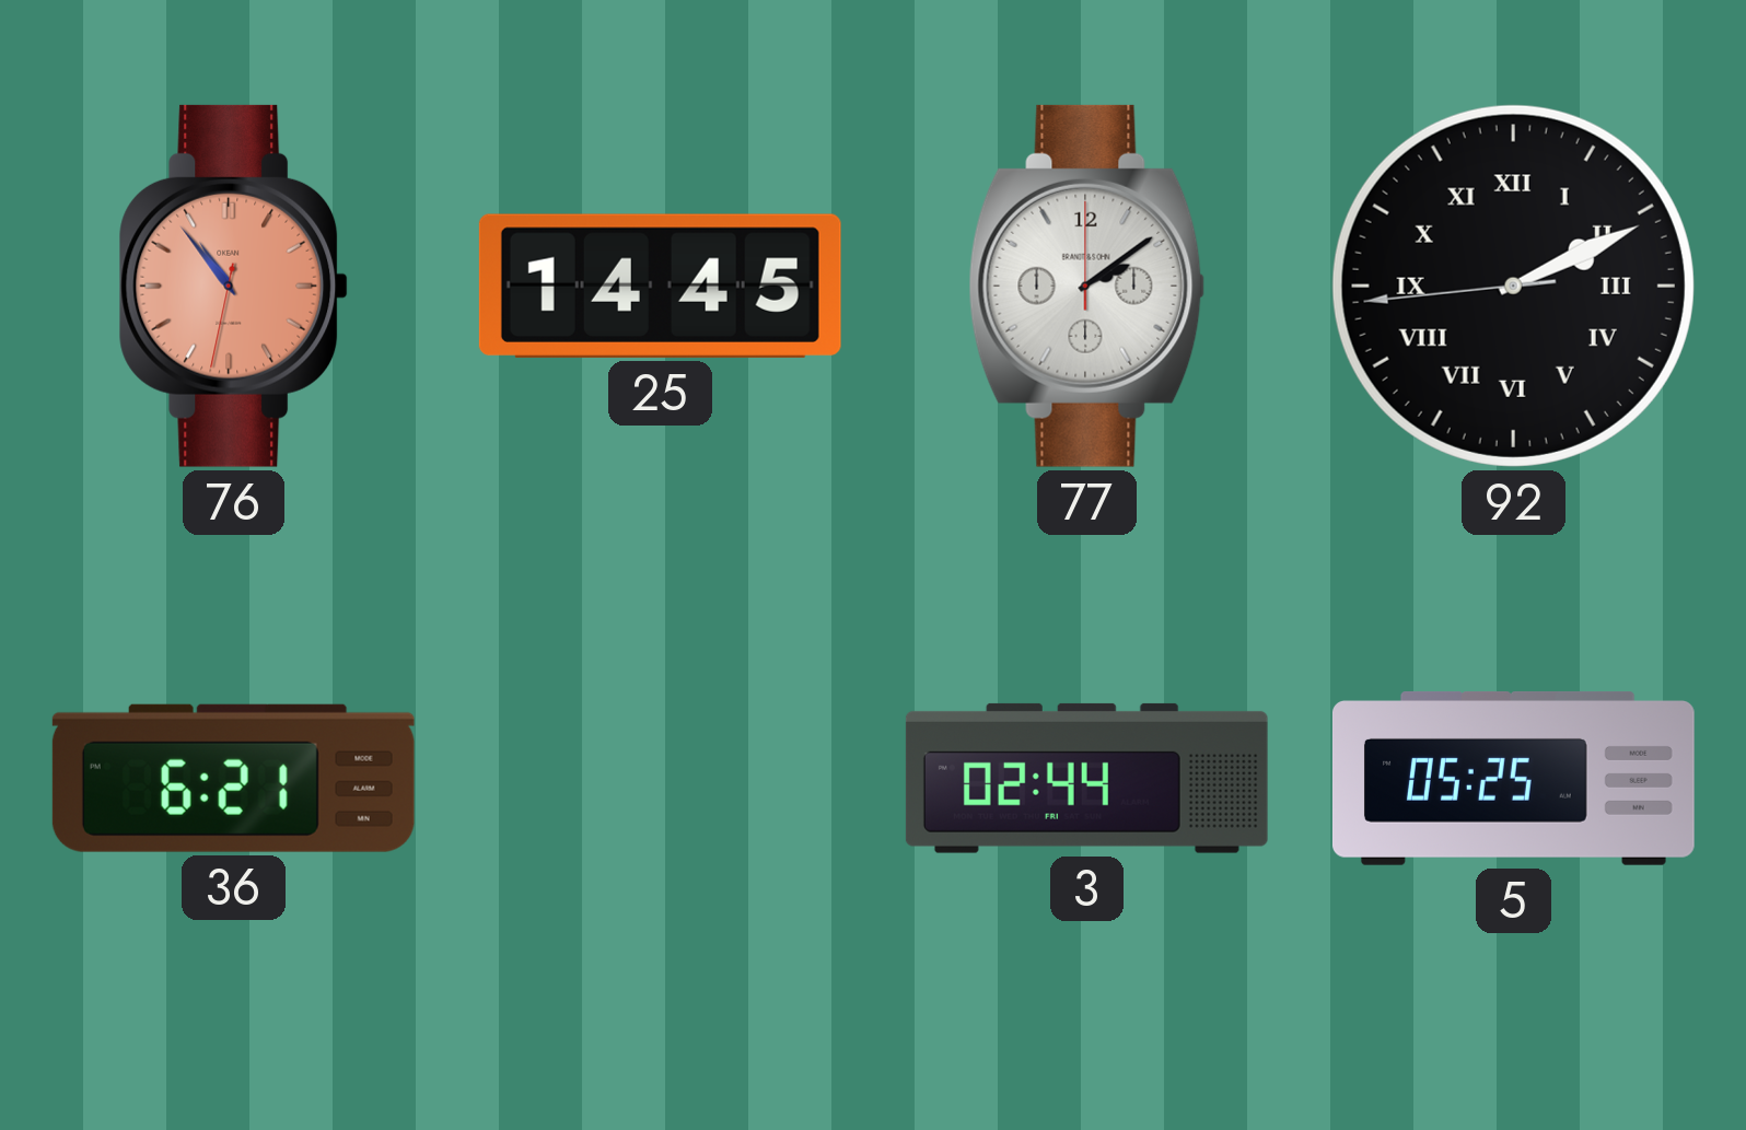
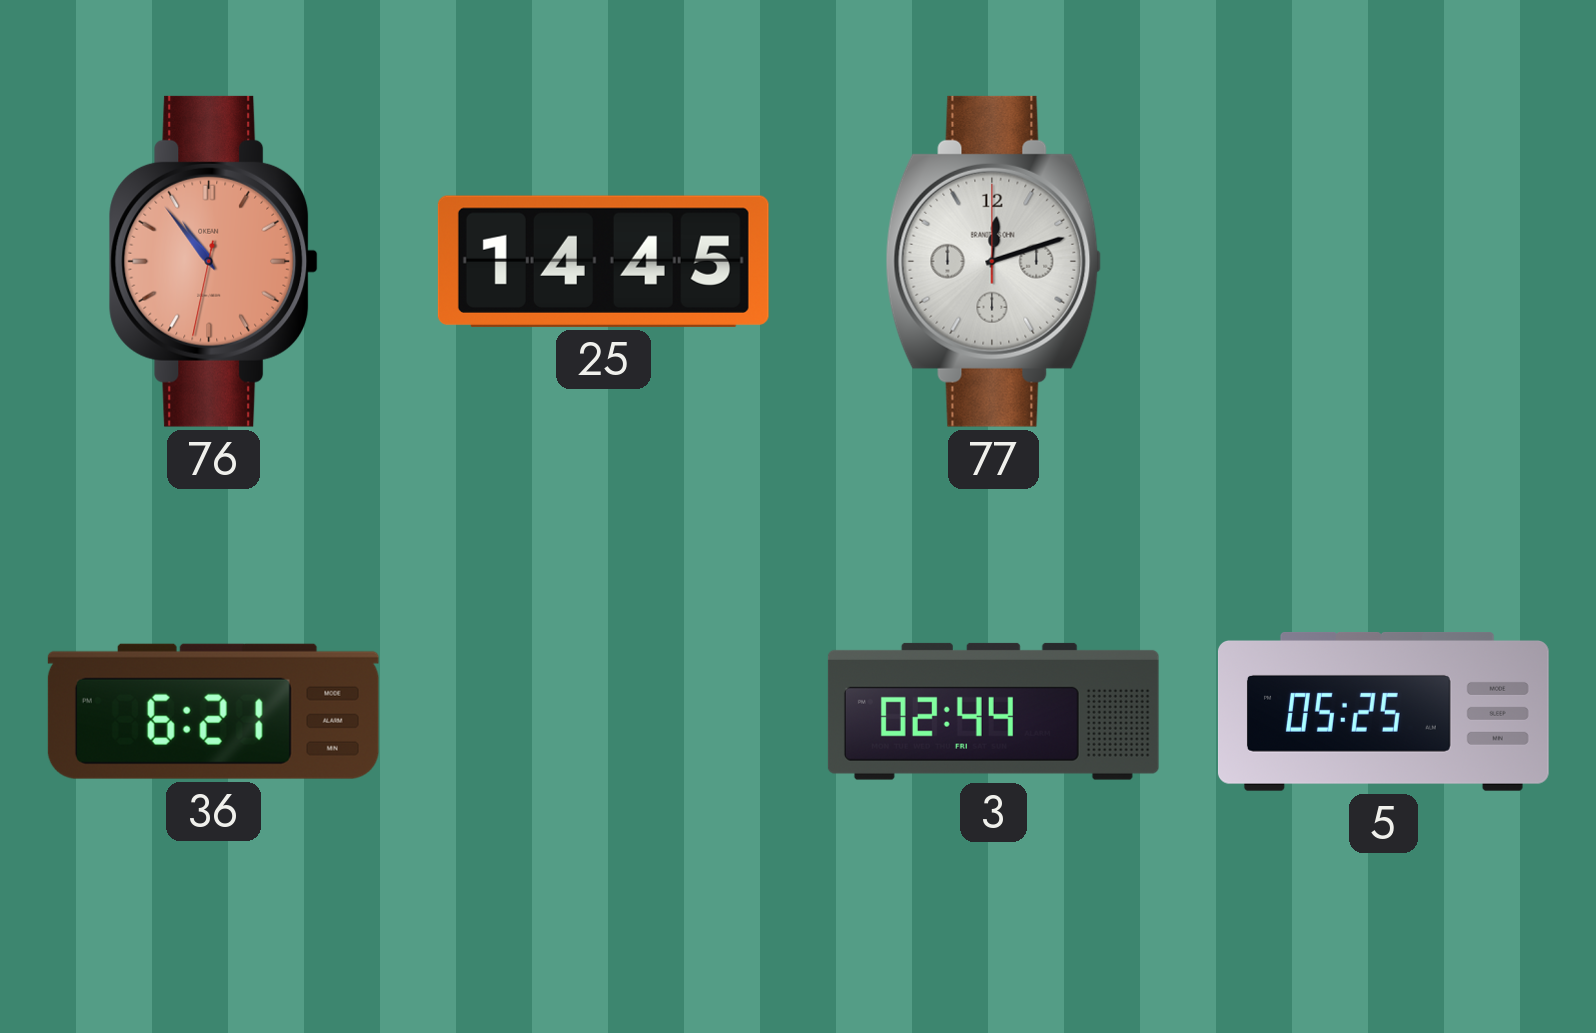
77: 2:09 -> 12:12 (994, 261)
92: 2:10 -> none (1513, 286)
